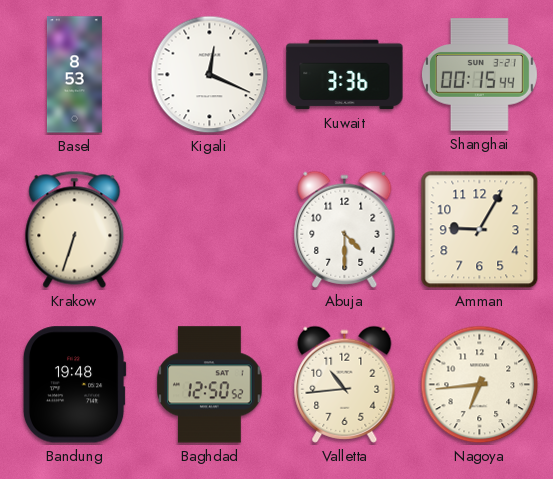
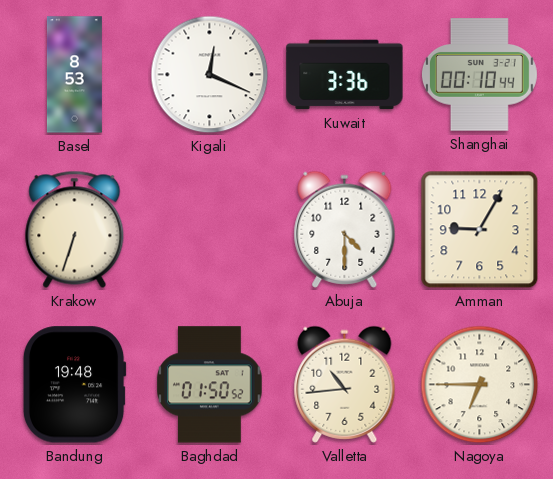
Shanghai: 00:15 -> 00:10 (479, 75)
Baghdad: 12:50 -> 01:50 (210, 385)
Nagoya: 6:44 -> 6:45 (480, 385)
